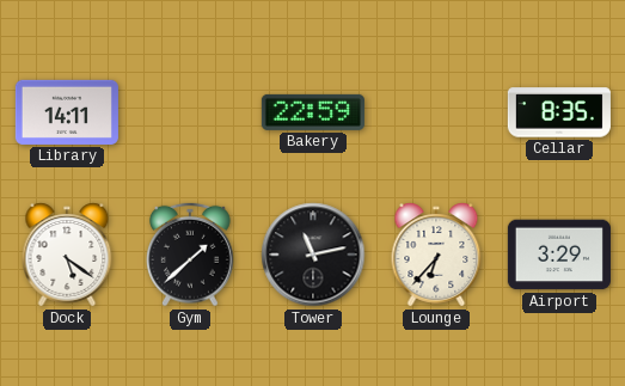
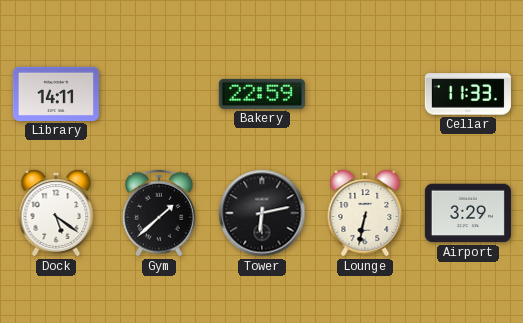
Cellar: 8:35 -> 11:33 (468, 94)
Tower: 11:13 -> 6:13 (262, 213)
Lounge: 6:37 -> 6:32 (365, 213)
